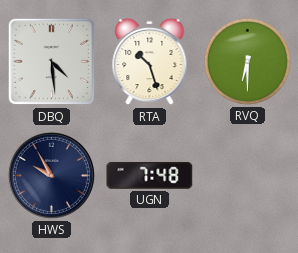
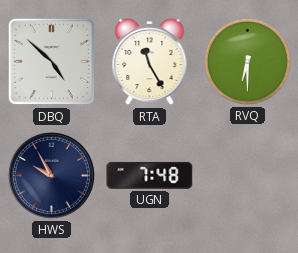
DBQ: 4:29 -> 4:52 (52, 62)
RTA: 10:27 -> 11:25 (150, 62)
